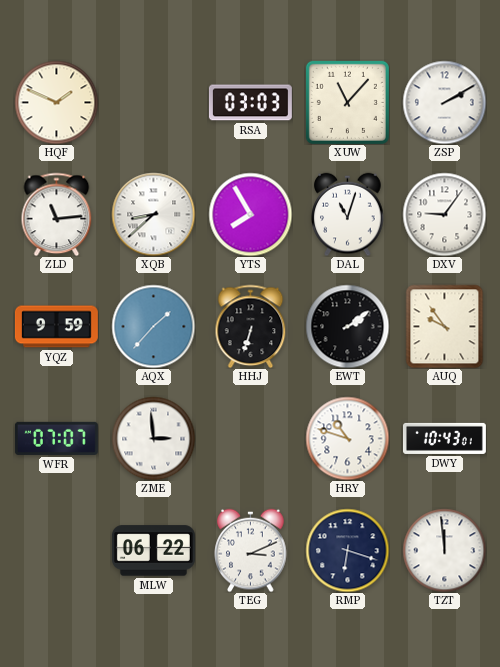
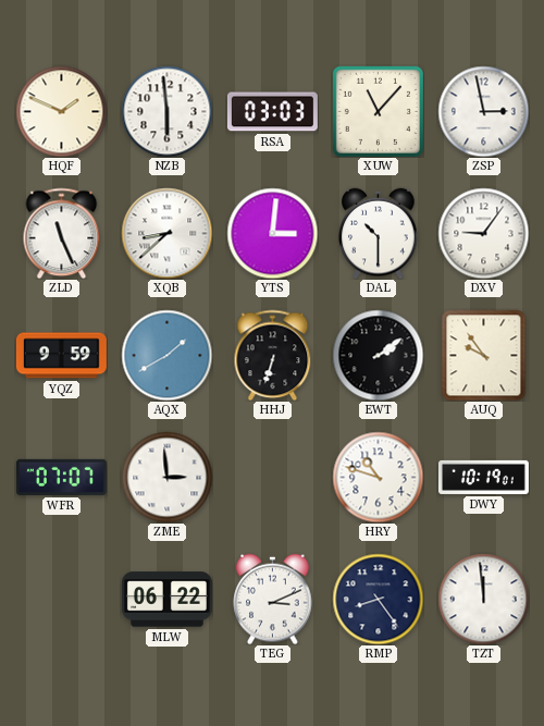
NZB: none -> 5:59 (166, 111)
ZSP: 2:10 -> 2:58 (483, 111)
ZLD: 11:14 -> 11:26 (62, 233)
YTS: 7:55 -> 3:01 (272, 233)
DAL: 11:03 -> 10:30 (379, 233)
AQX: 1:37 -> 1:40 (166, 355)
DWY: 10:43 -> 10:19 (483, 477)
RMP: 6:18 -> 8:24 (378, 599)
